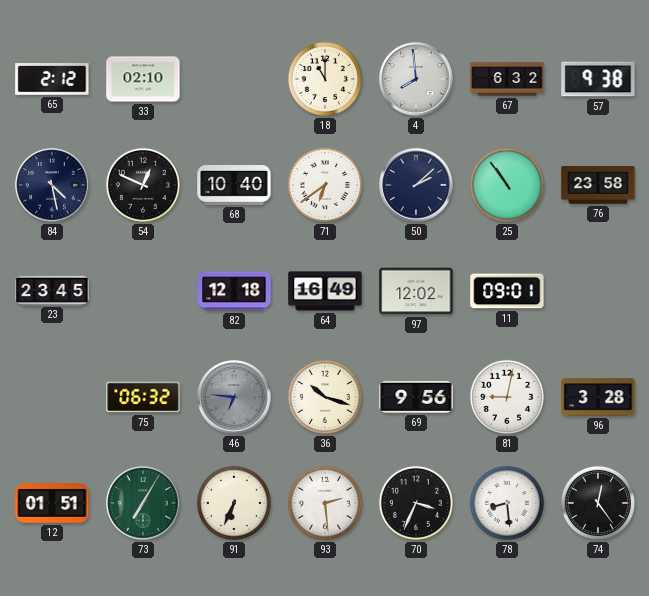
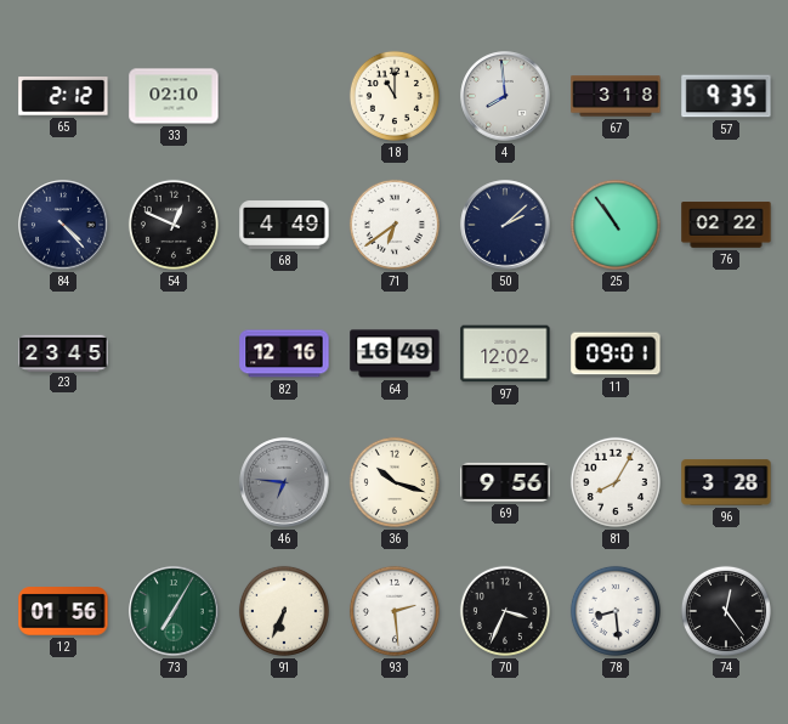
67: 6:32 -> 3:18 (616, 96)
57: 9:38 -> 9:35 (726, 96)
84: 4:28 -> 4:23 (63, 225)
68: 10:40 -> 4:49 (284, 226)
76: 23:58 -> 02:22 (726, 225)
82: 12:18 -> 12:16 (284, 353)
75: 06:32 -> none (143, 397)
81: 9:02 -> 8:05 (616, 482)
12: 01:51 -> 01:56 (63, 611)
